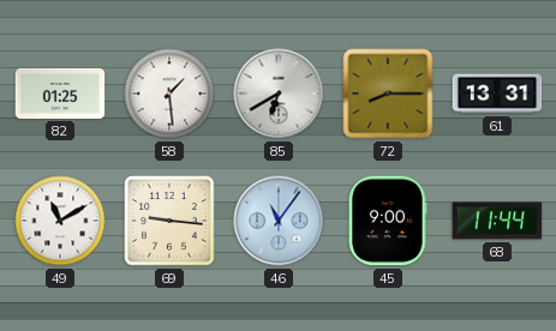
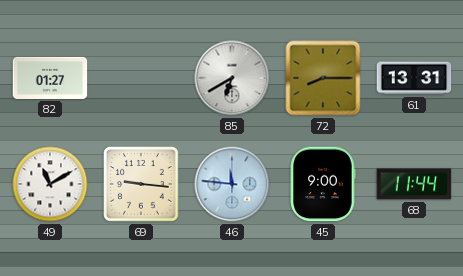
82: 01:25 -> 01:27 (50, 78)
58: 1:29 -> none (169, 94)
46: 11:06 -> 11:46 (232, 184)
